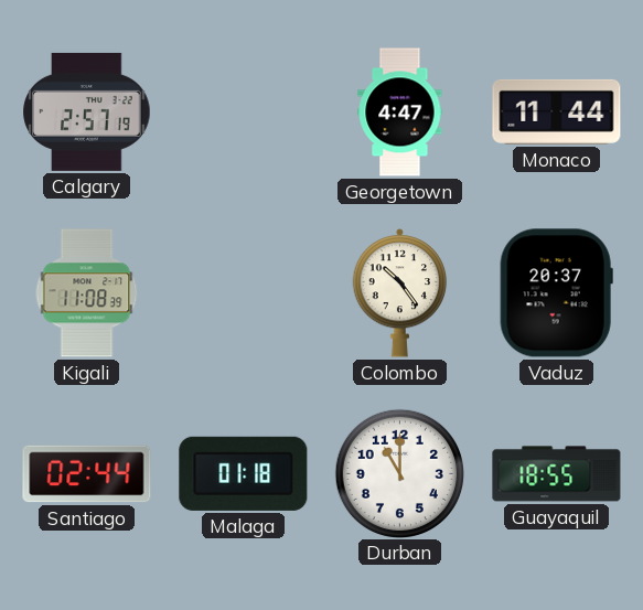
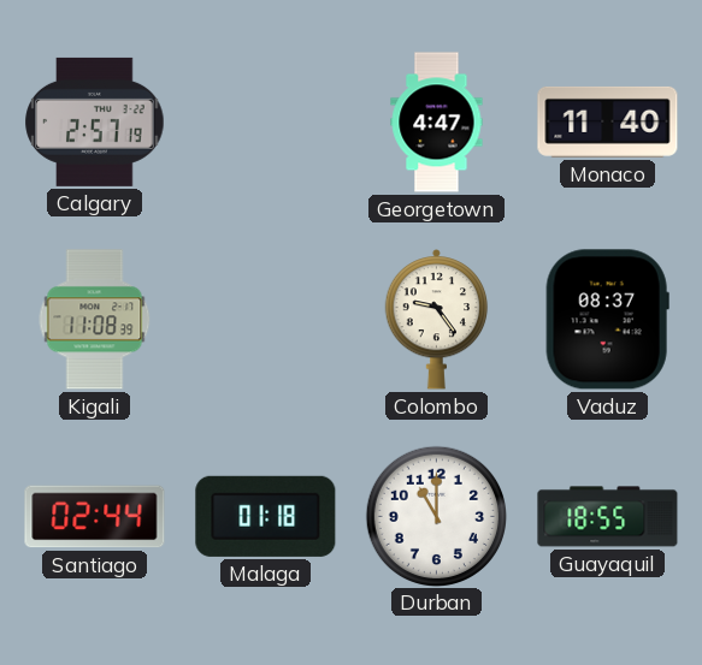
Monaco: 11:44 -> 11:40 (608, 121)
Colombo: 10:24 -> 9:24 (437, 320)
Vaduz: 20:37 -> 08:37 (607, 320)
